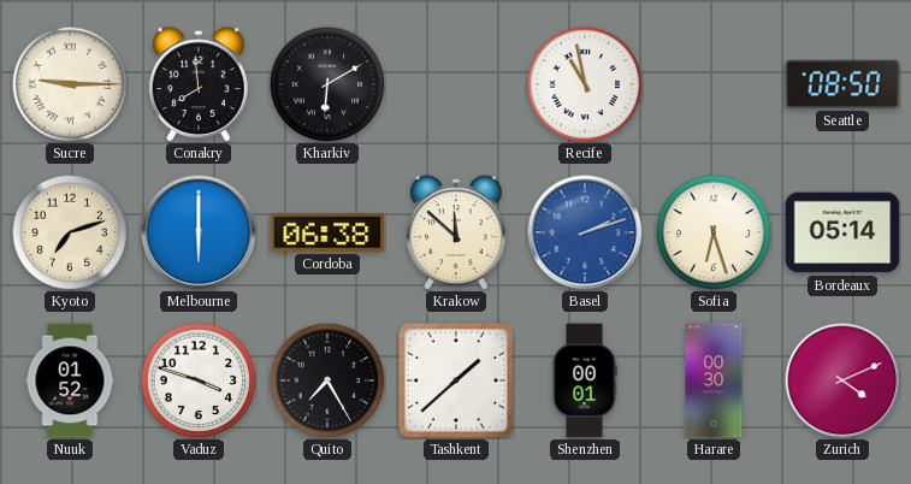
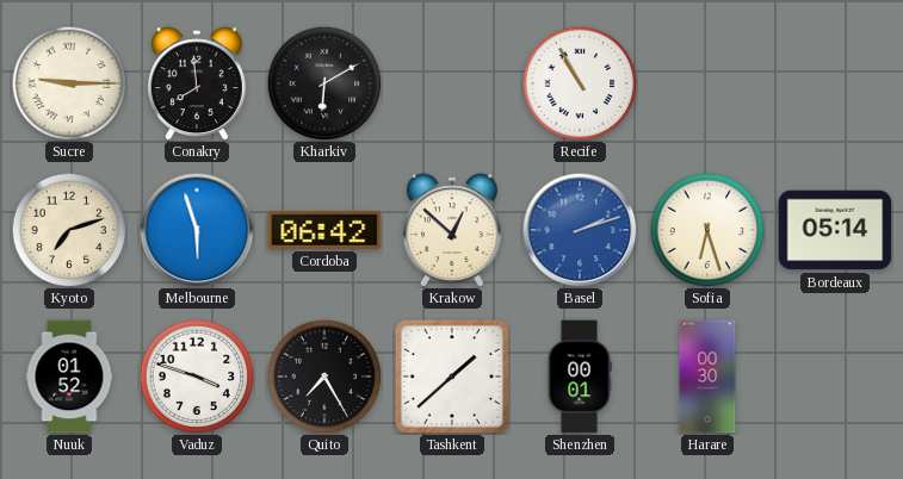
Recife: 10:58 -> 10:55 (580, 83)
Seattle: 08:50 -> none (842, 84)
Melbourne: 6:00 -> 5:57 (197, 230)
Cordoba: 06:38 -> 06:42 (324, 230)
Krakow: 11:52 -> 12:52 (452, 230)
Zurich: 4:11 -> none (842, 380)
